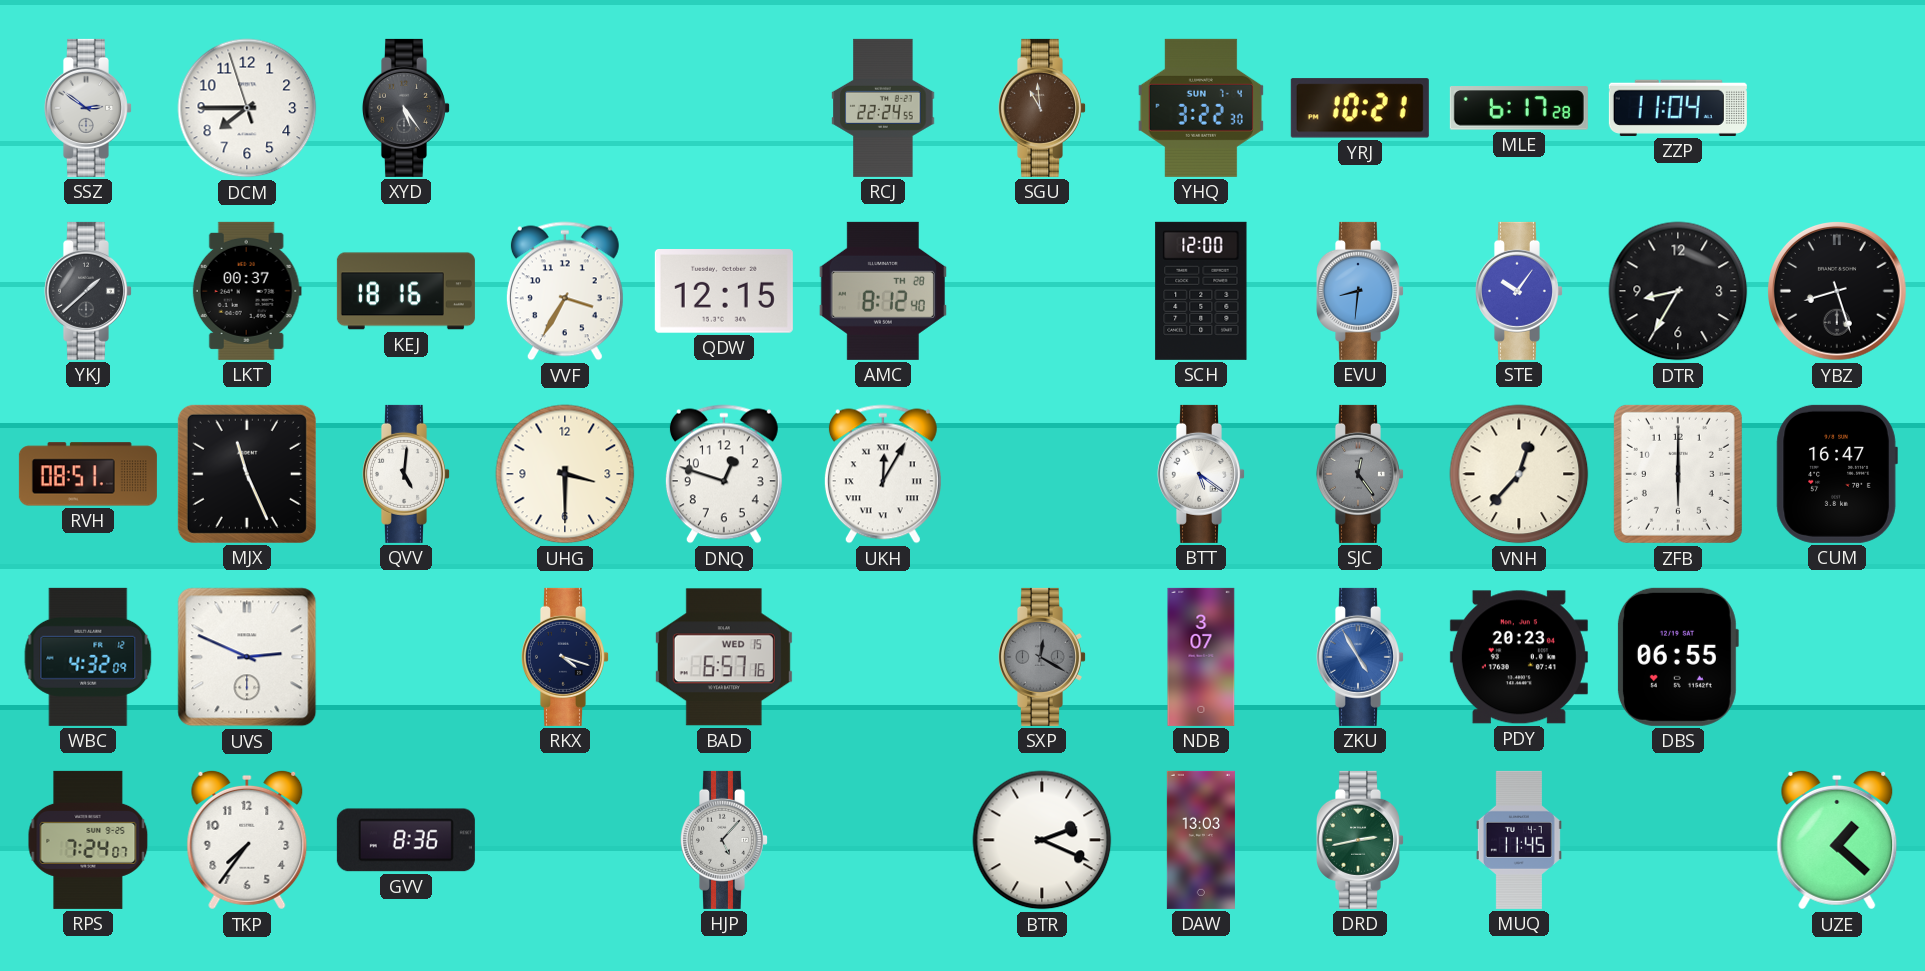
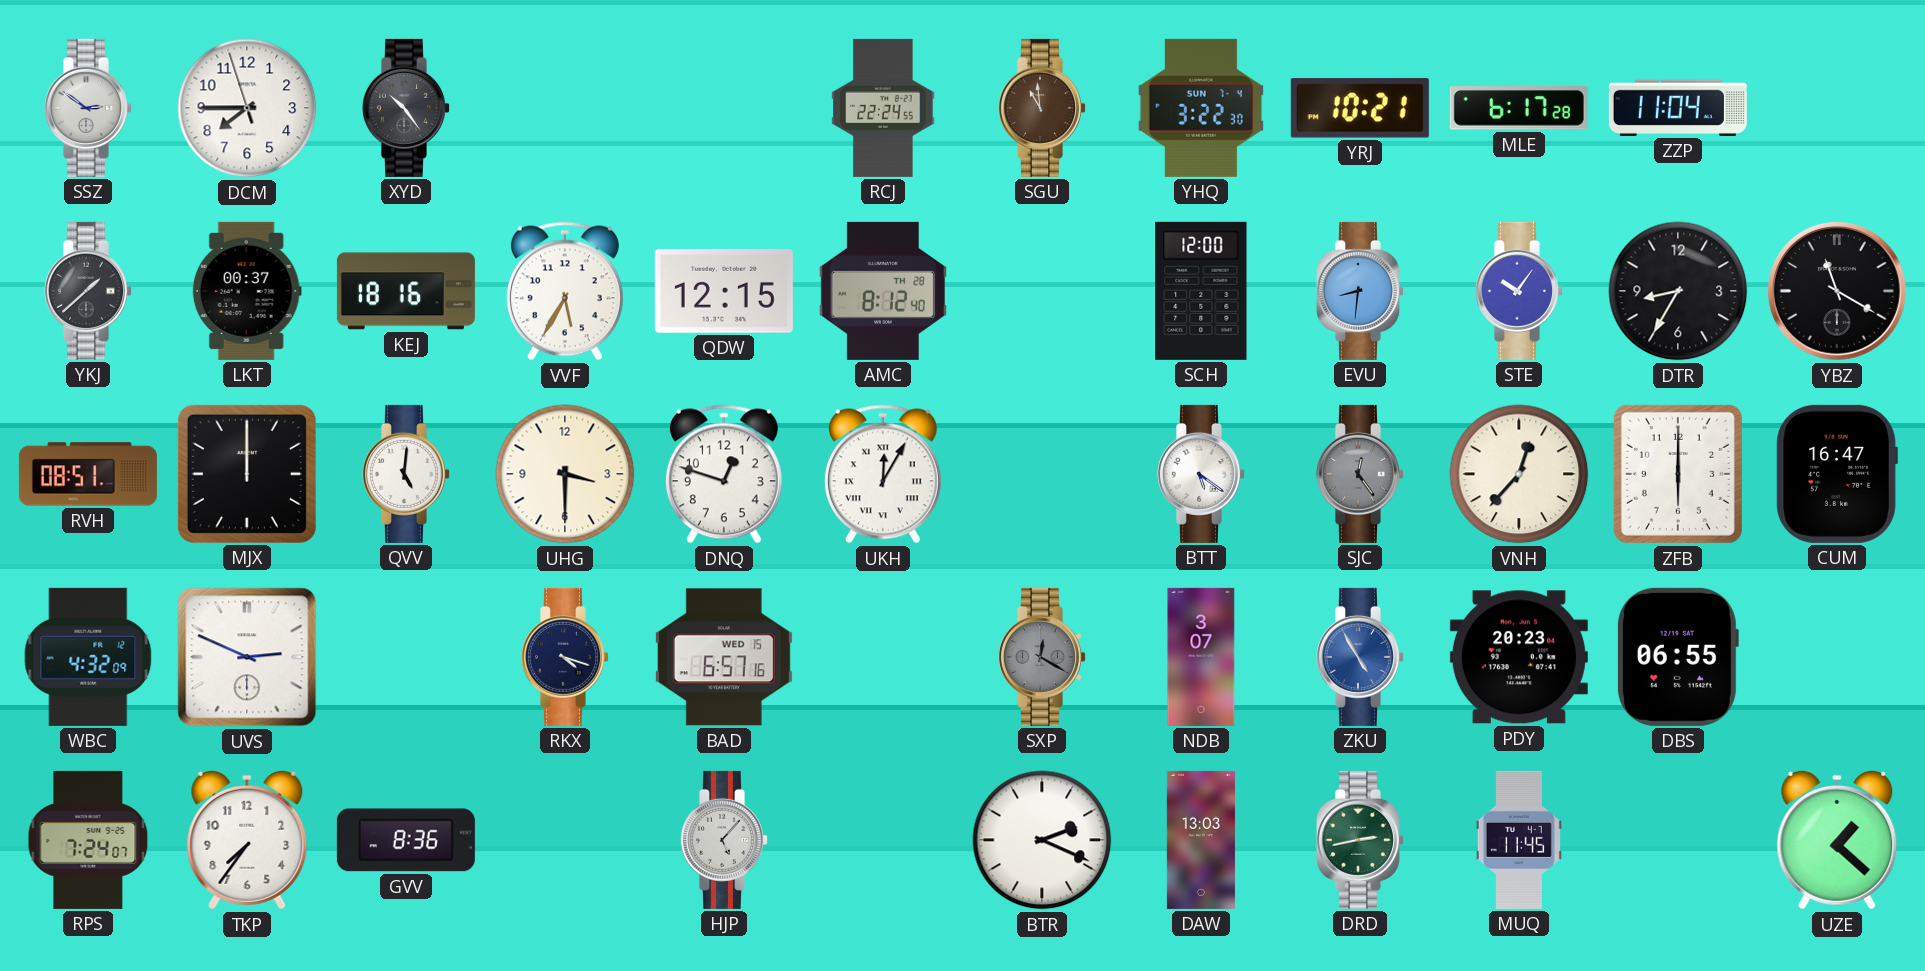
XYD: 5:24 -> 10:24 (406, 108)
VVF: 3:35 -> 5:35 (565, 291)
YBZ: 8:27 -> 11:20 (1838, 292)
MJX: 11:26 -> 12:00 (247, 474)
